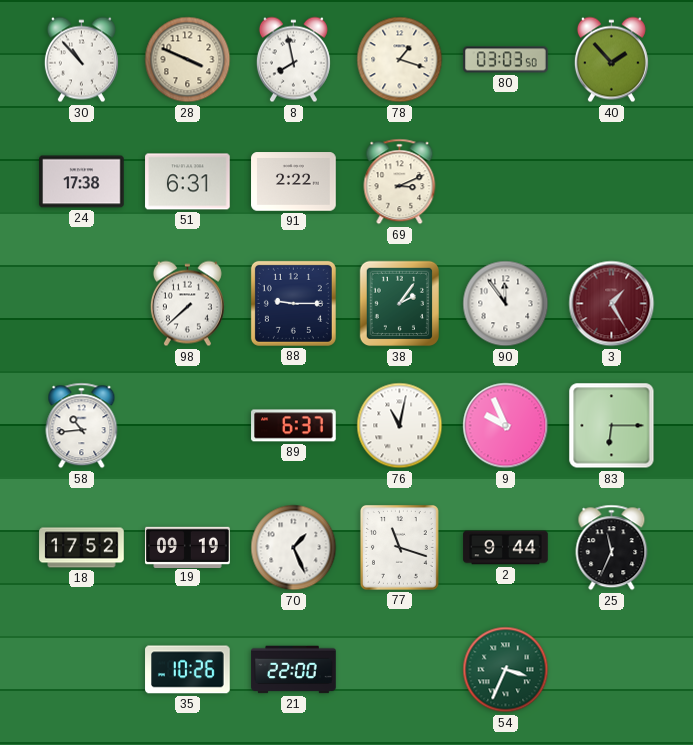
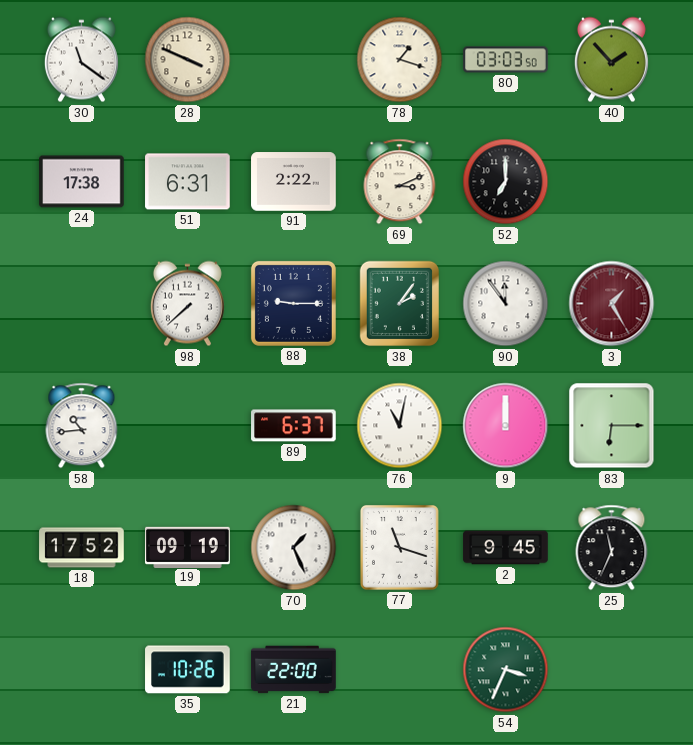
30: 10:53 -> 11:21 (81, 60)
8: 7:58 -> none (293, 60)
52: none -> 7:00 (506, 182)
9: 9:56 -> 12:00 (506, 426)
2: 9:44 -> 9:45 (506, 548)
